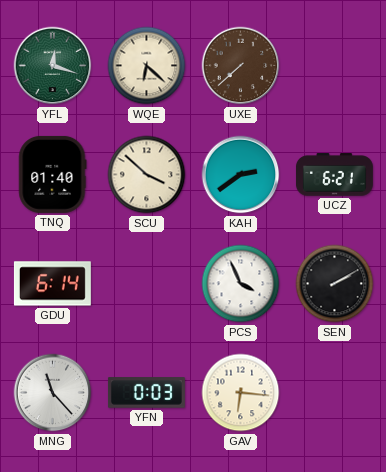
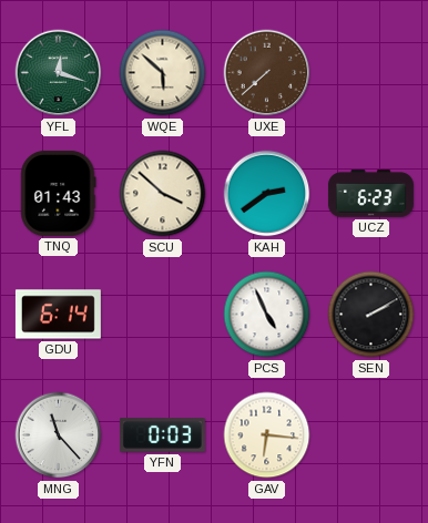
WQE: 6:22 -> 5:52 (163, 73)
TNQ: 01:40 -> 01:43 (59, 193)
UCZ: 6:21 -> 6:23 (370, 194)
PCS: 3:56 -> 4:56 (267, 315)
